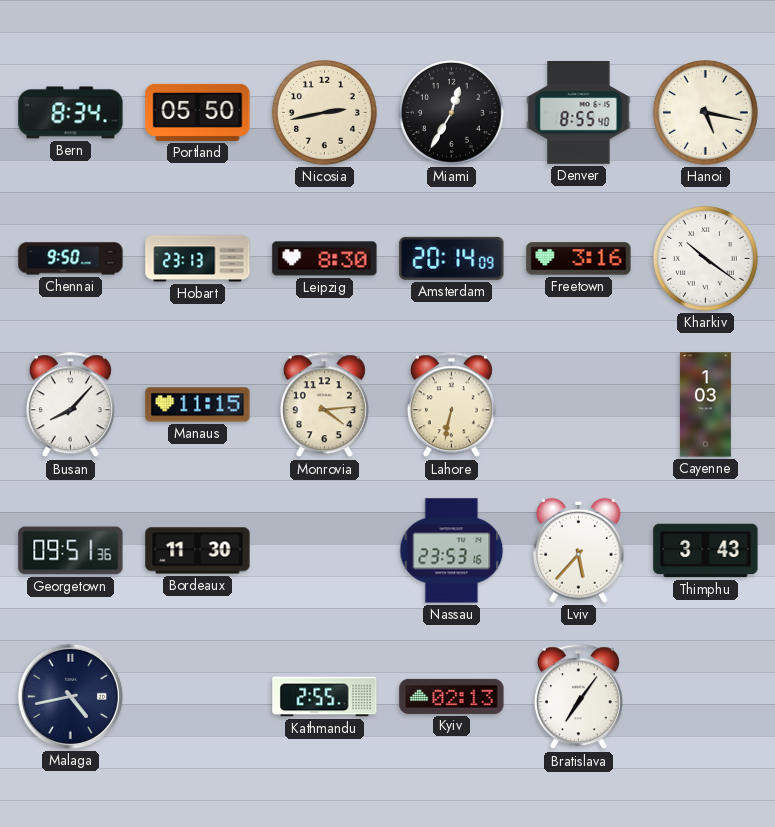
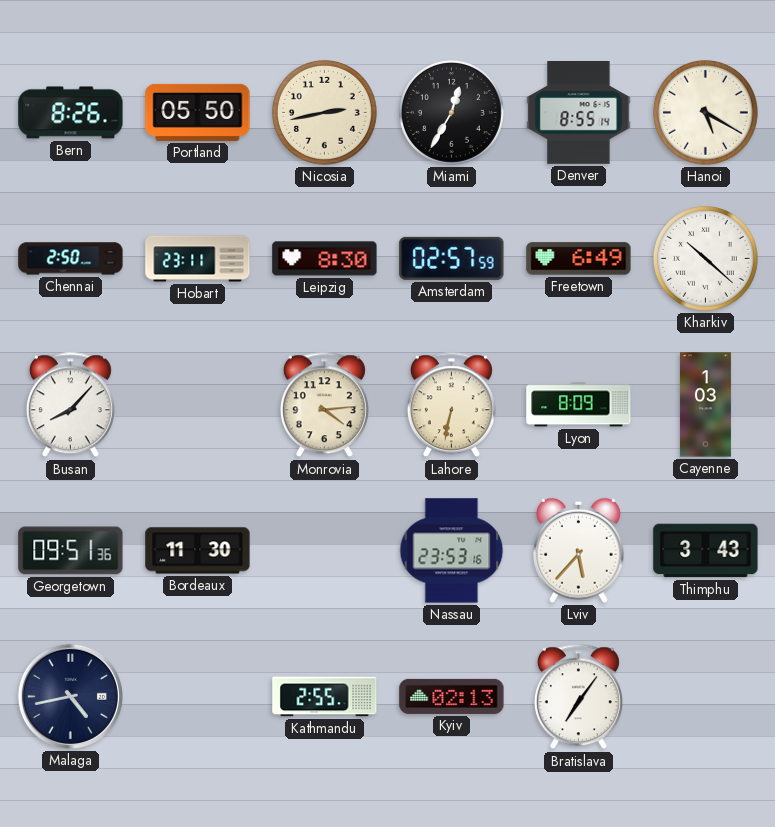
Bern: 8:34 -> 8:26 (71, 113)
Denver: 8:55:40 -> 8:55:14 (579, 113)
Hanoi: 5:17 -> 5:20 (705, 112)
Chennai: 9:50 -> 2:50 (71, 259)
Hobart: 23:13 -> 23:11 (198, 259)
Amsterdam: 20:14 -> 02:57 (452, 258)
Freetown: 3:16 -> 6:49 (579, 259)
Kharkiv: 10:21 -> 10:22 (705, 258)
Manaus: 11:15 -> none (198, 405)
Lyon: none -> 8:09 (579, 405)
